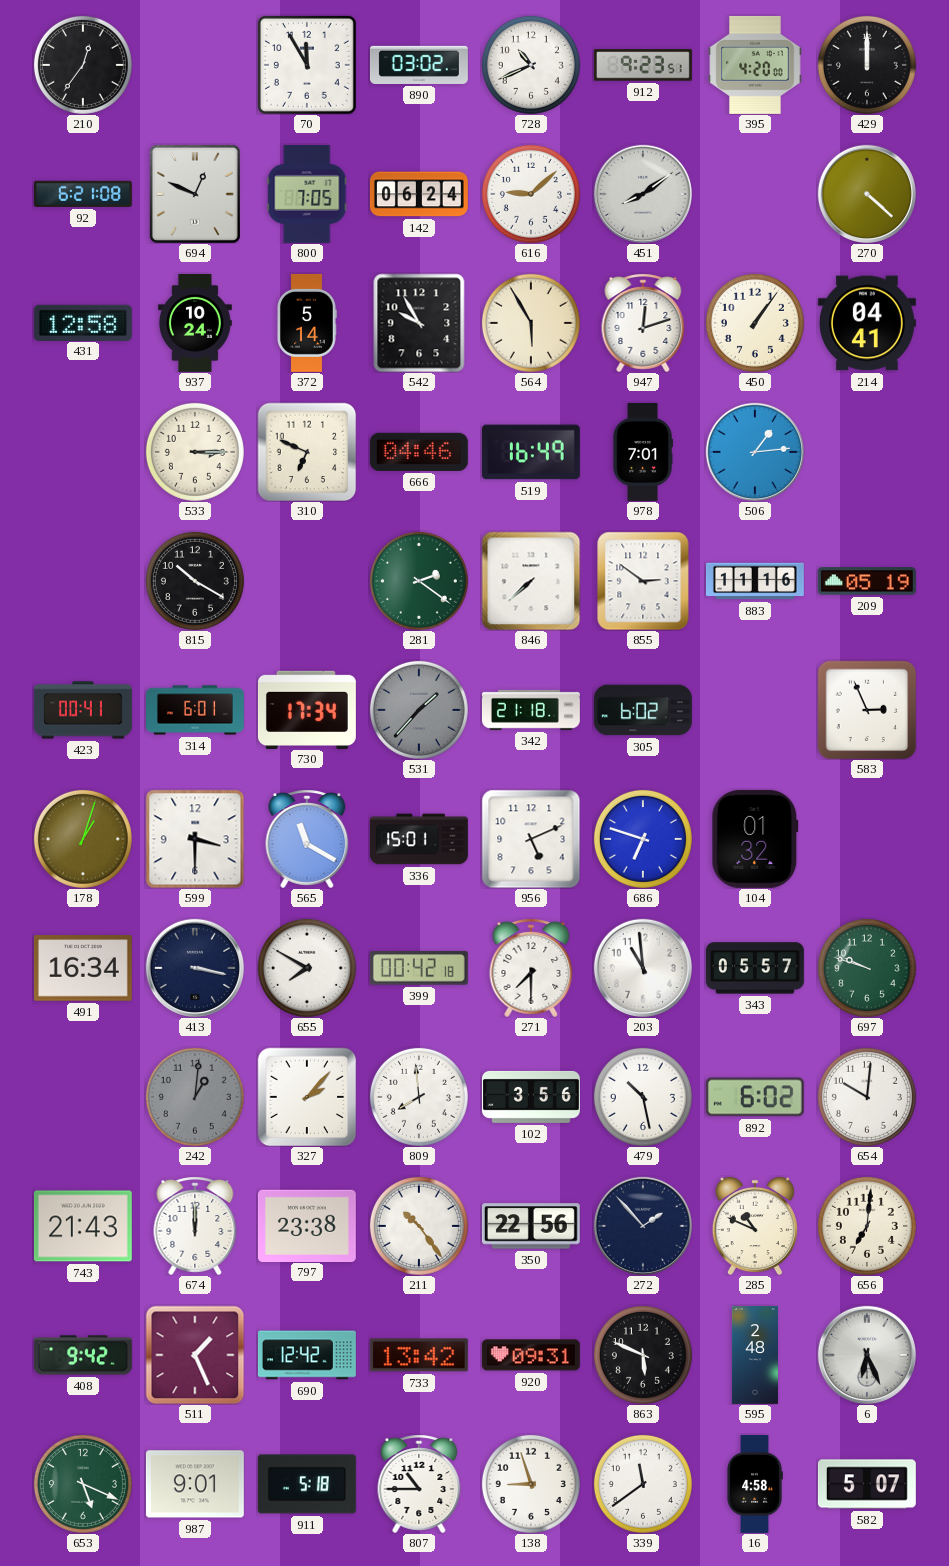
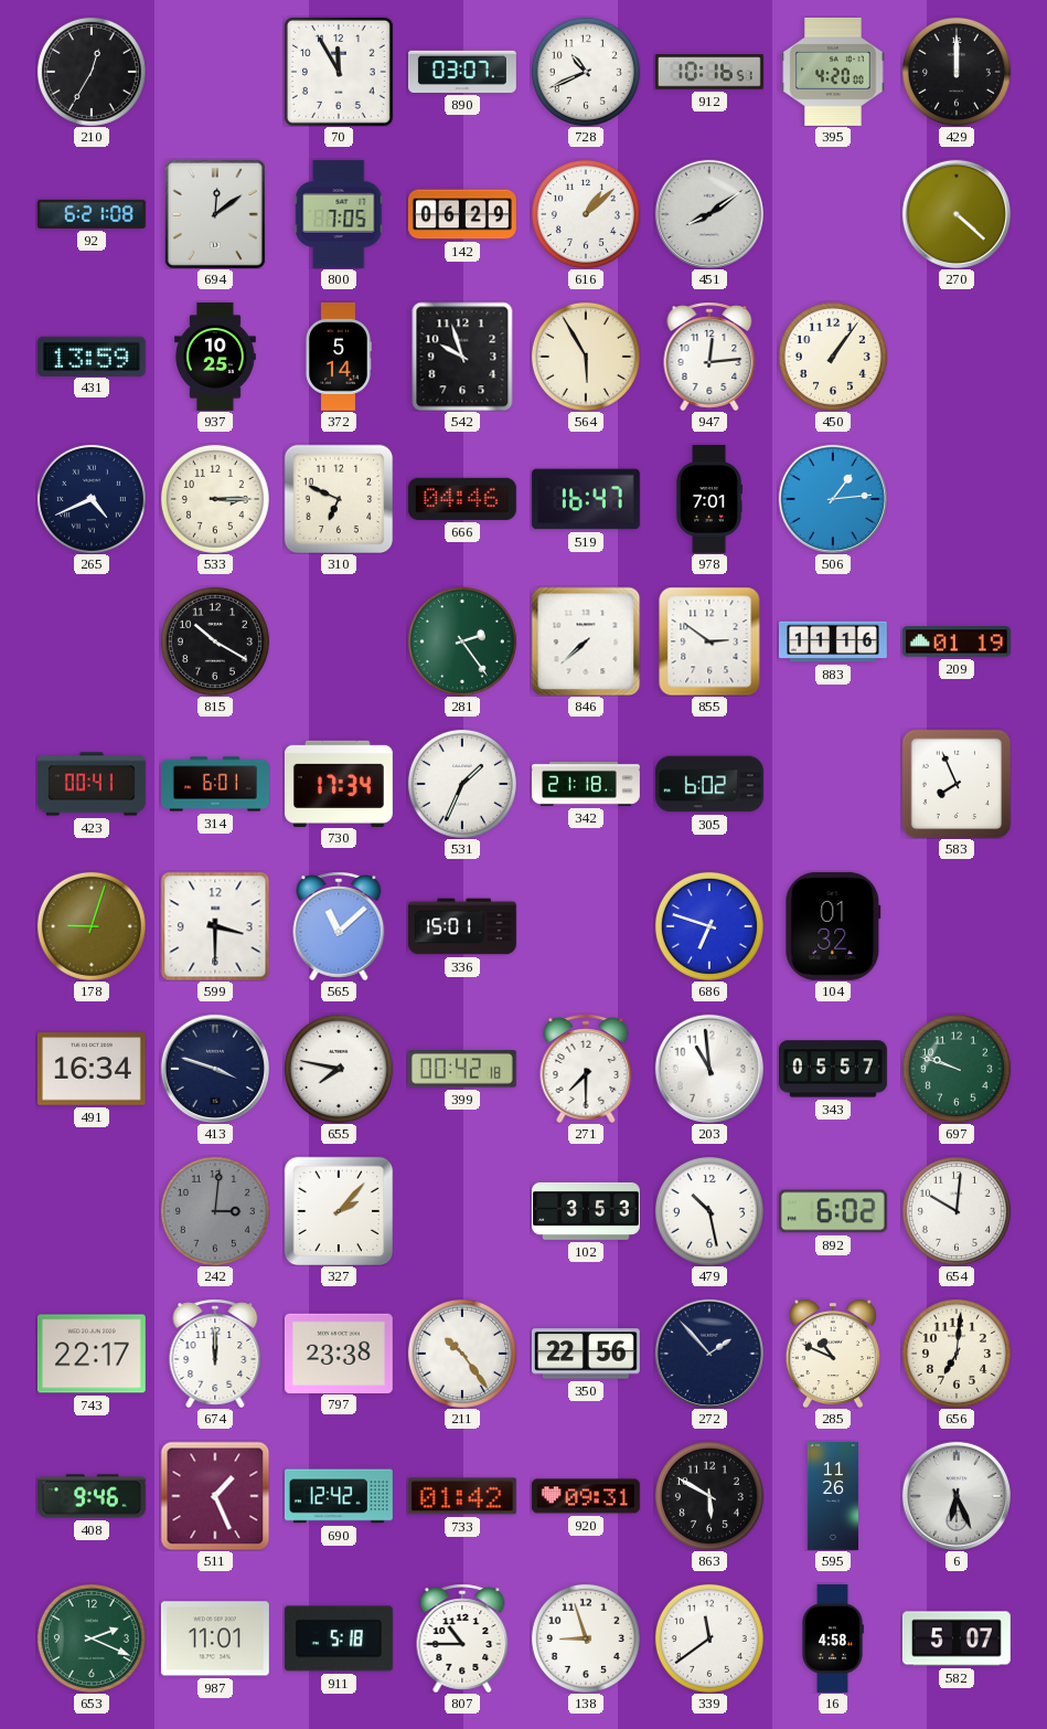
210: 12:36 -> 12:35 (92, 72)
890: 03:02 -> 03:07 (462, 72)
912: 9:23 -> 10:16 (709, 72)
694: 12:49 -> 12:09 (215, 214)
142: 06:24 -> 06:29 (462, 214)
616: 9:08 -> 1:08 (586, 214)
431: 12:58 -> 13:59 (92, 356)
937: 10:24 -> 10:25 (215, 357)
542: 9:55 -> 9:57 (462, 357)
947: 12:12 -> 12:14 (709, 357)
214: 04:41 -> none (867, 323)
265: none -> 4:41 (92, 499)
519: 16:49 -> 16:47 (586, 499)
281: 2:21 -> 2:24 (462, 641)
209: 05:19 -> 01:19 (957, 641)
531: 1:37 -> 1:34 (462, 784)
531 dial: grey -> white (462, 784)
583: 2:56 -> 7:56 (957, 784)
178: 1:03 -> 9:03 (92, 926)
565: 11:20 -> 11:08 (339, 926)
956: 5:11 -> none (531, 839)
413: 3:17 -> 3:48 (215, 1069)
655: 7:50 -> 7:47 (339, 1069)
242: 1:01 -> 3:01 (215, 1211)
809: 7:59 -> none (419, 1097)
102: 3:56 -> 3:53 (586, 1211)
743: 21:43 -> 22:17 (92, 1354)
408: 9:42 -> 9:46 (92, 1496)
733: 13:42 -> 01:42 (462, 1496)
863: 5:49 -> 5:50 (709, 1496)
595: 2:48 -> 11:26 (833, 1497)
653: 5:19 -> 2:19 (92, 1638)
987: 9:01 -> 11:01 (215, 1638)
